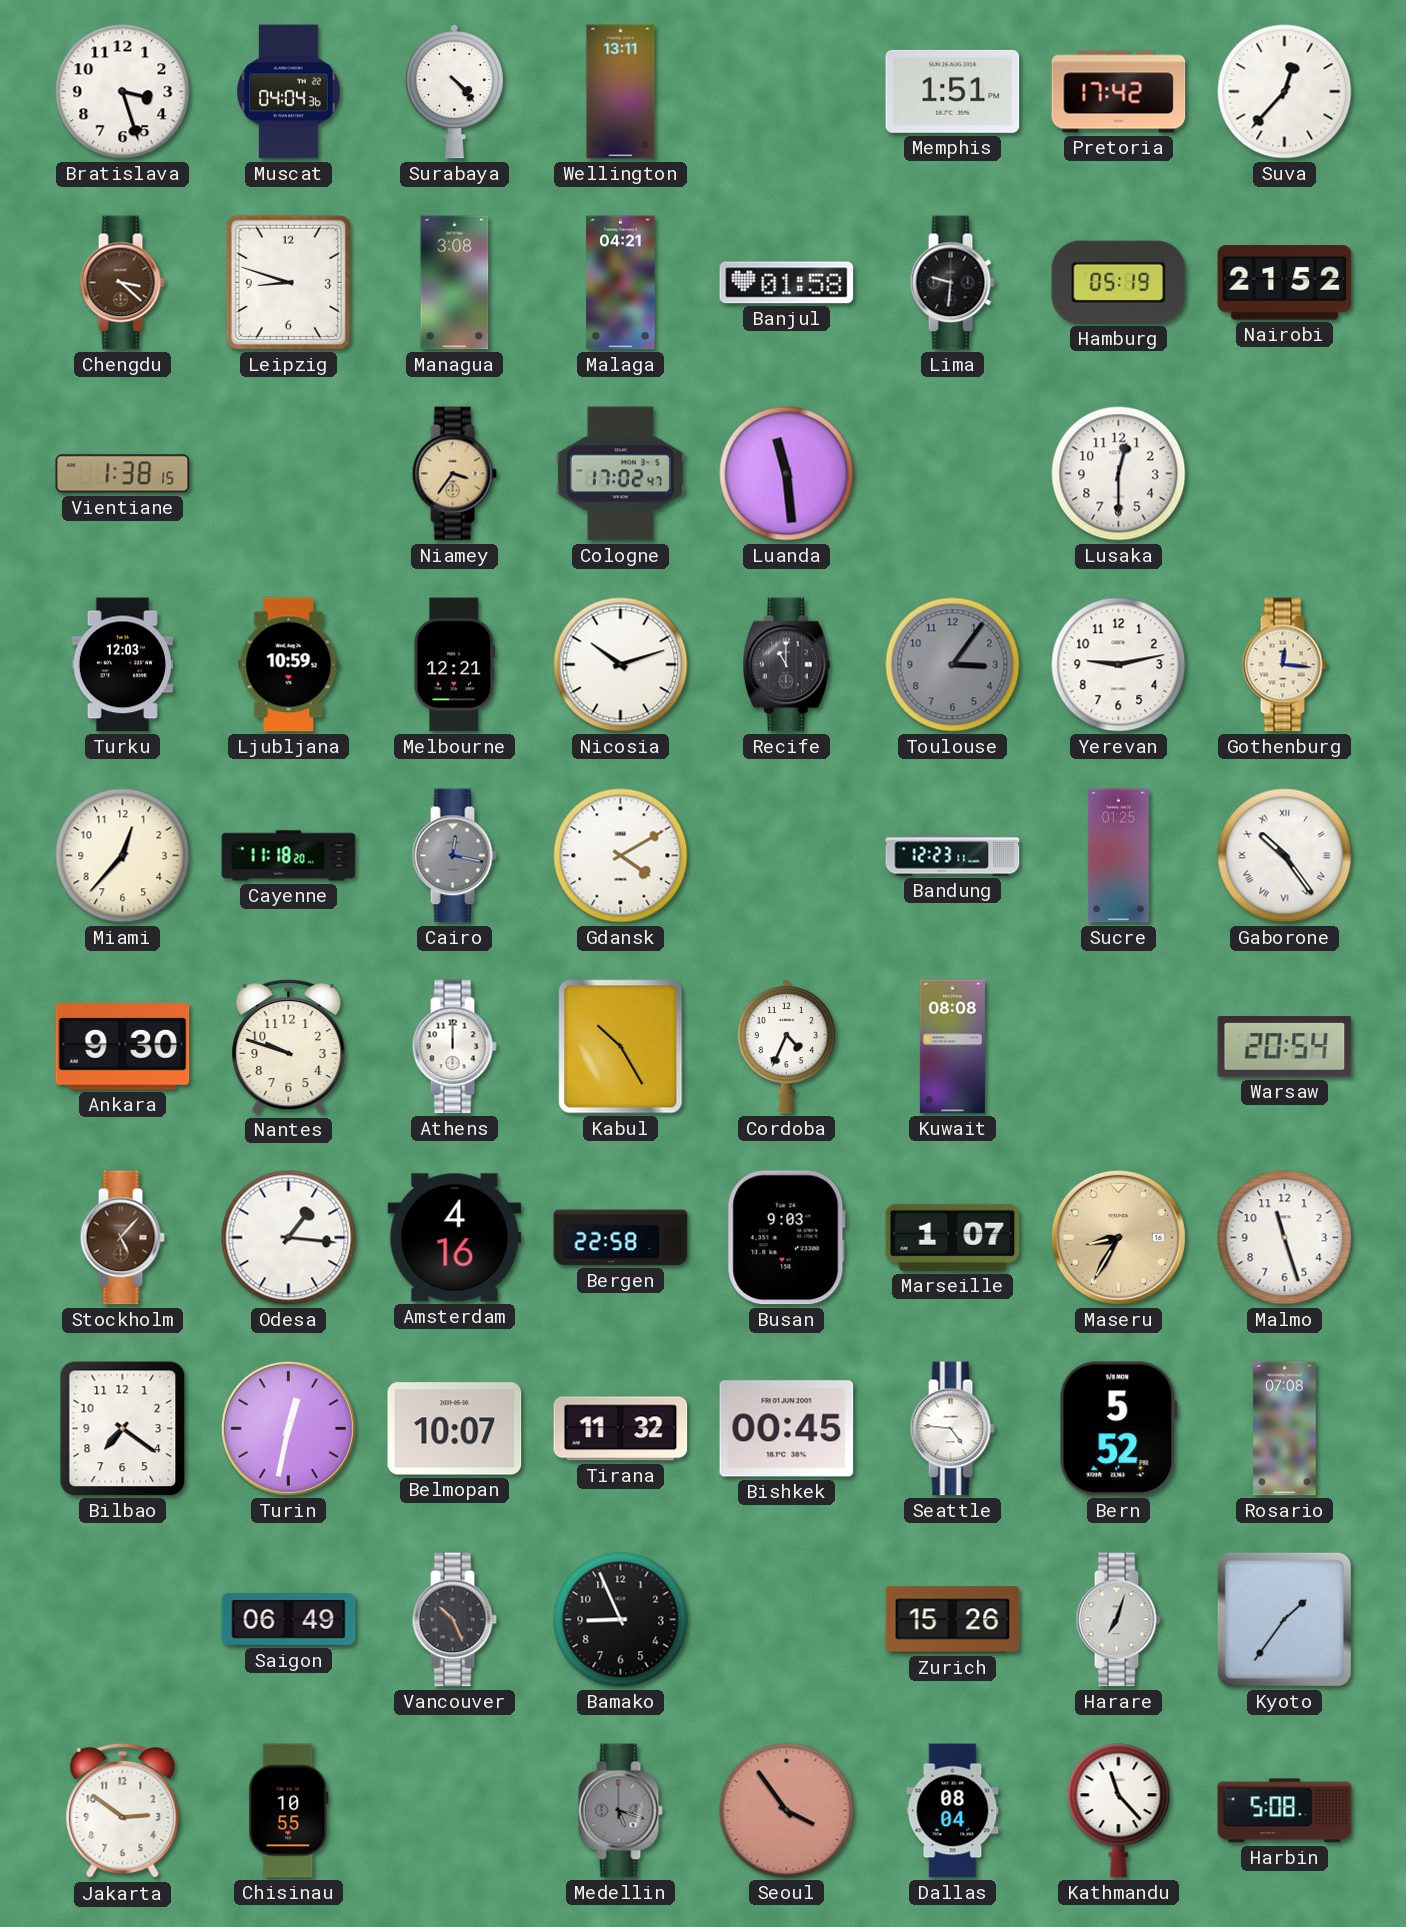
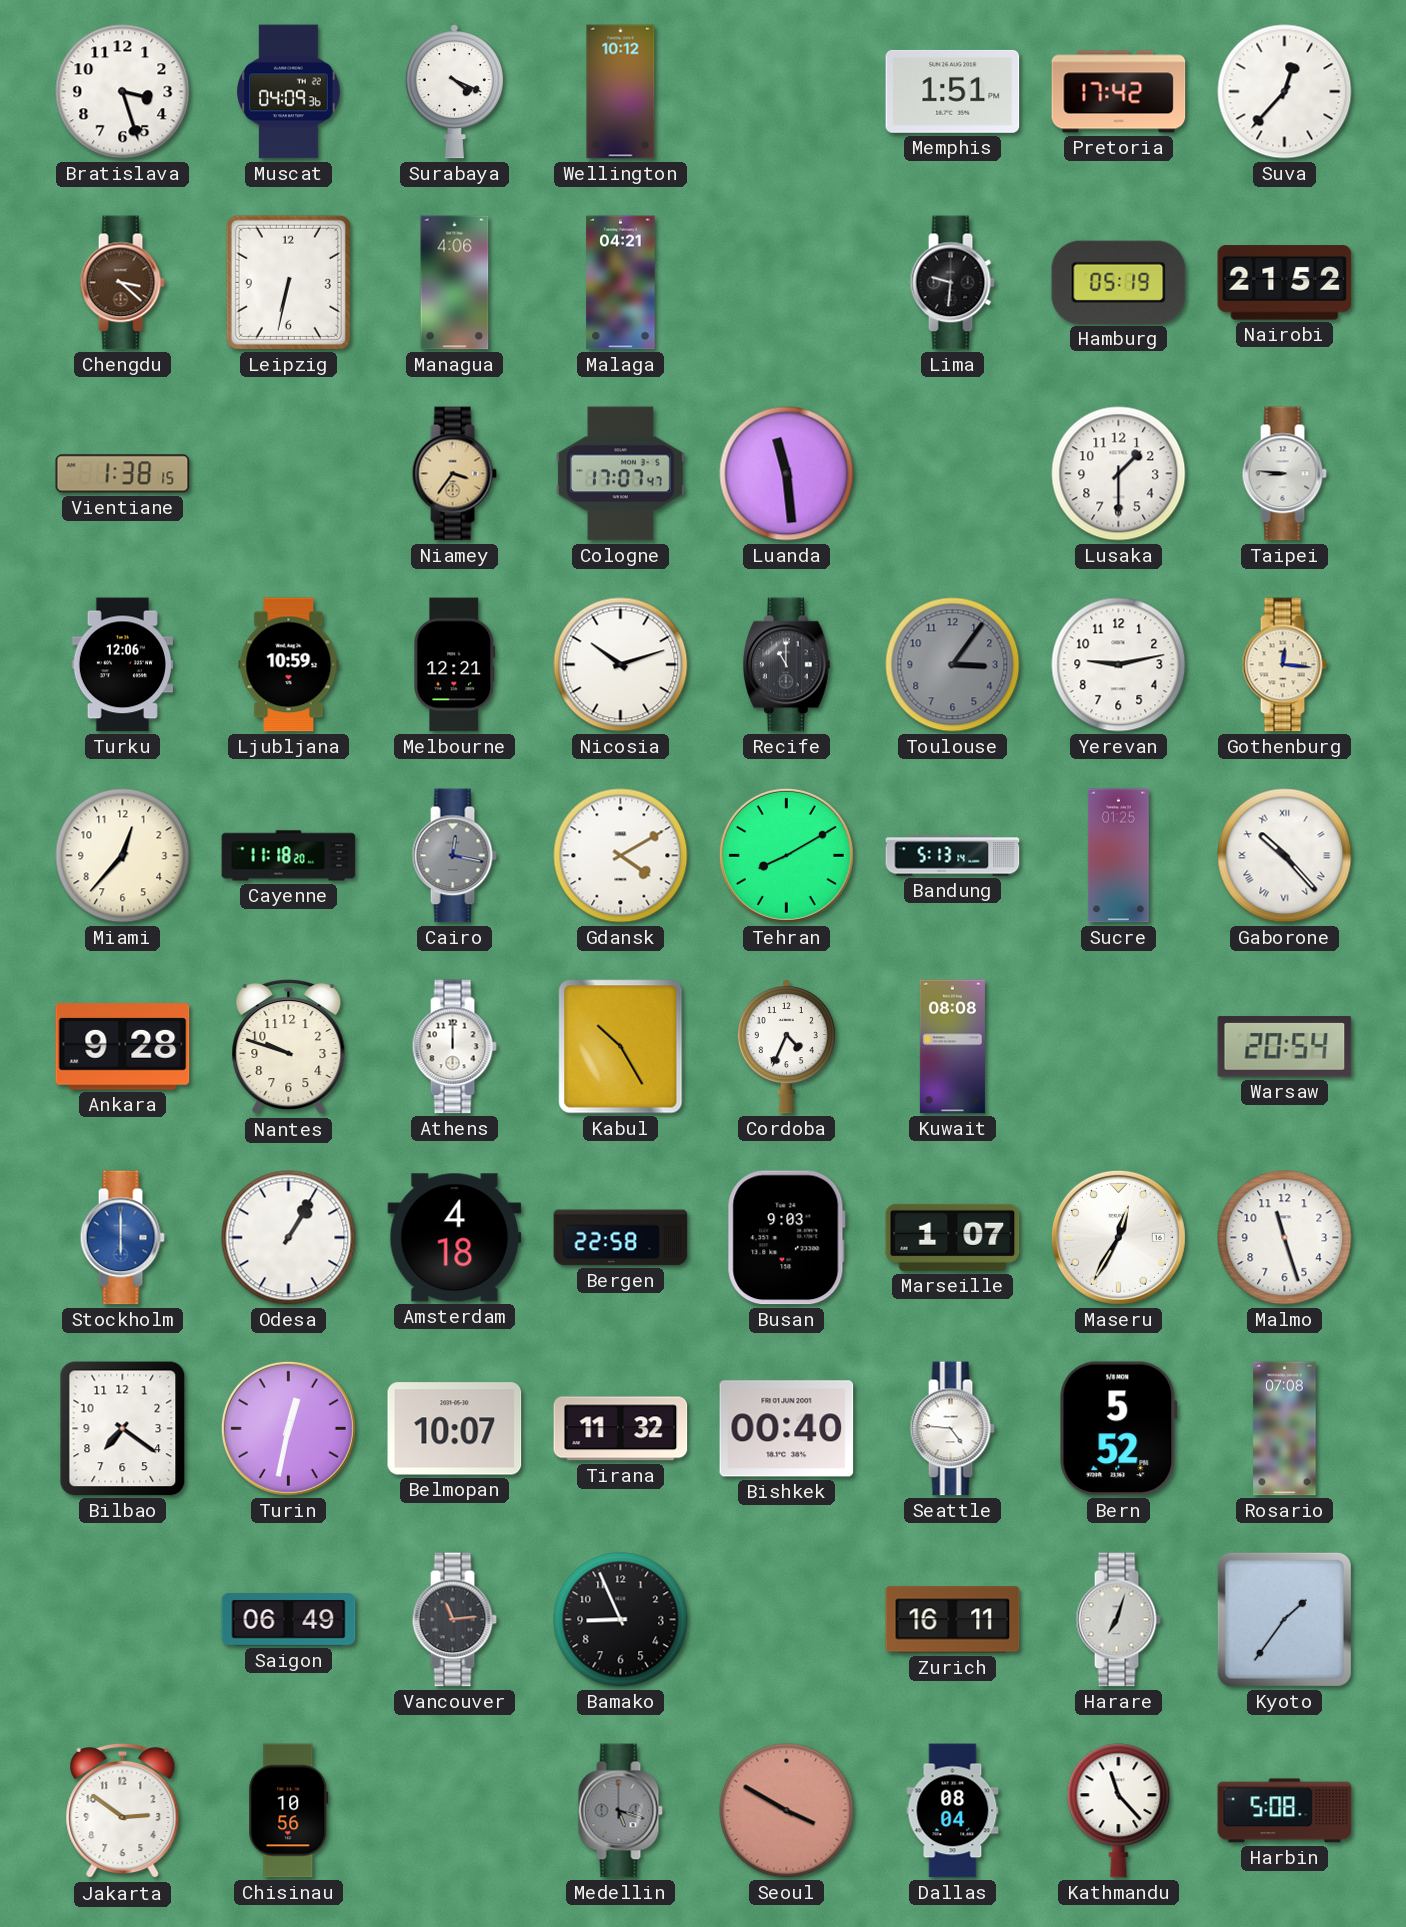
Muscat: 04:04 -> 04:09 (289, 92)
Surabaya: 4:23 -> 4:19 (454, 92)
Wellington: 13:11 -> 10:12 (621, 92)
Leipzig: 8:48 -> 6:32 (288, 282)
Managua: 3:08 -> 4:06 (455, 283)
Banjul: 01:58 -> none (787, 283)
Cologne: 17:02 -> 17:07 (620, 474)
Lusaka: 12:30 -> 1:30 (1119, 474)
Taipei: none -> 8:46 (1284, 474)
Turku: 12:03 -> 12:06 (122, 665)
Tehran: none -> 8:10 (786, 855)
Bandung: 12:23 -> 5:13 (953, 856)
Gaborone: 10:24 -> 10:23 (1285, 856)
Ankara: 9:30 -> 9:28 (123, 1047)
Stockholm: 5:07 -> 6:00 (122, 1238)
Stockholm dial: brown -> blue (122, 1238)
Odesa: 1:16 -> 1:05 (289, 1238)
Amsterdam: 4:16 -> 4:18 (455, 1238)
Maseru: 8:35 -> 12:35 (1118, 1237)
Maseru dial: champagne -> white (1118, 1237)
Bishkek: 00:45 -> 00:40 (787, 1429)
Vancouver: 10:26 -> 11:14 (454, 1620)
Zurich: 15:26 -> 16:11 (953, 1620)
Chisinau: 10:55 -> 10:56 (289, 1811)
Seoul: 3:54 -> 3:50 (787, 1811)
